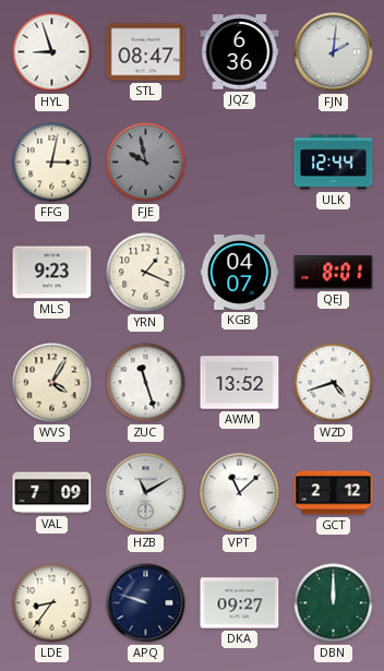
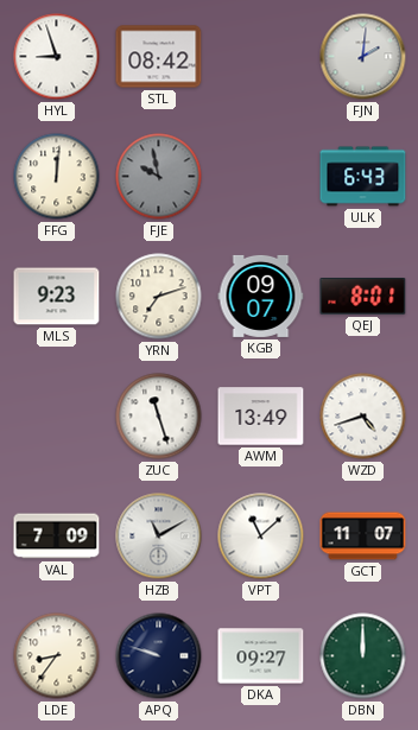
STL: 08:47 -> 08:42 (159, 57)
JQZ: 6:36 -> none (240, 52)
FFG: 3:02 -> 12:01 (57, 177)
ULK: 12:44 -> 6:43 (363, 177)
YRN: 1:19 -> 7:12 (159, 297)
KGB: 04:07 -> 09:07 (261, 296)
WVS: 4:05 -> none (52, 383)
AWM: 13:52 -> 13:49 (261, 417)
GCT: 2:12 -> 11:07 (363, 537)
